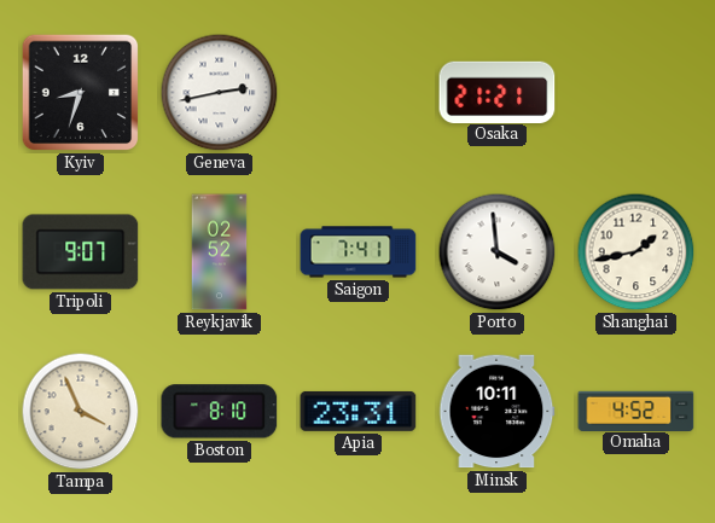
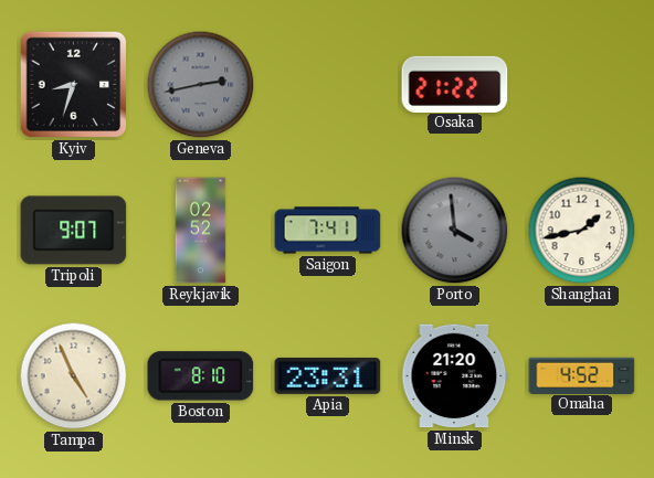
Geneva dial: white -> grey (201, 85)
Osaka: 21:21 -> 21:22 (455, 84)
Porto dial: white -> grey (455, 231)
Tampa: 3:56 -> 4:56 (74, 376)
Minsk: 10:11 -> 21:20 (455, 376)
